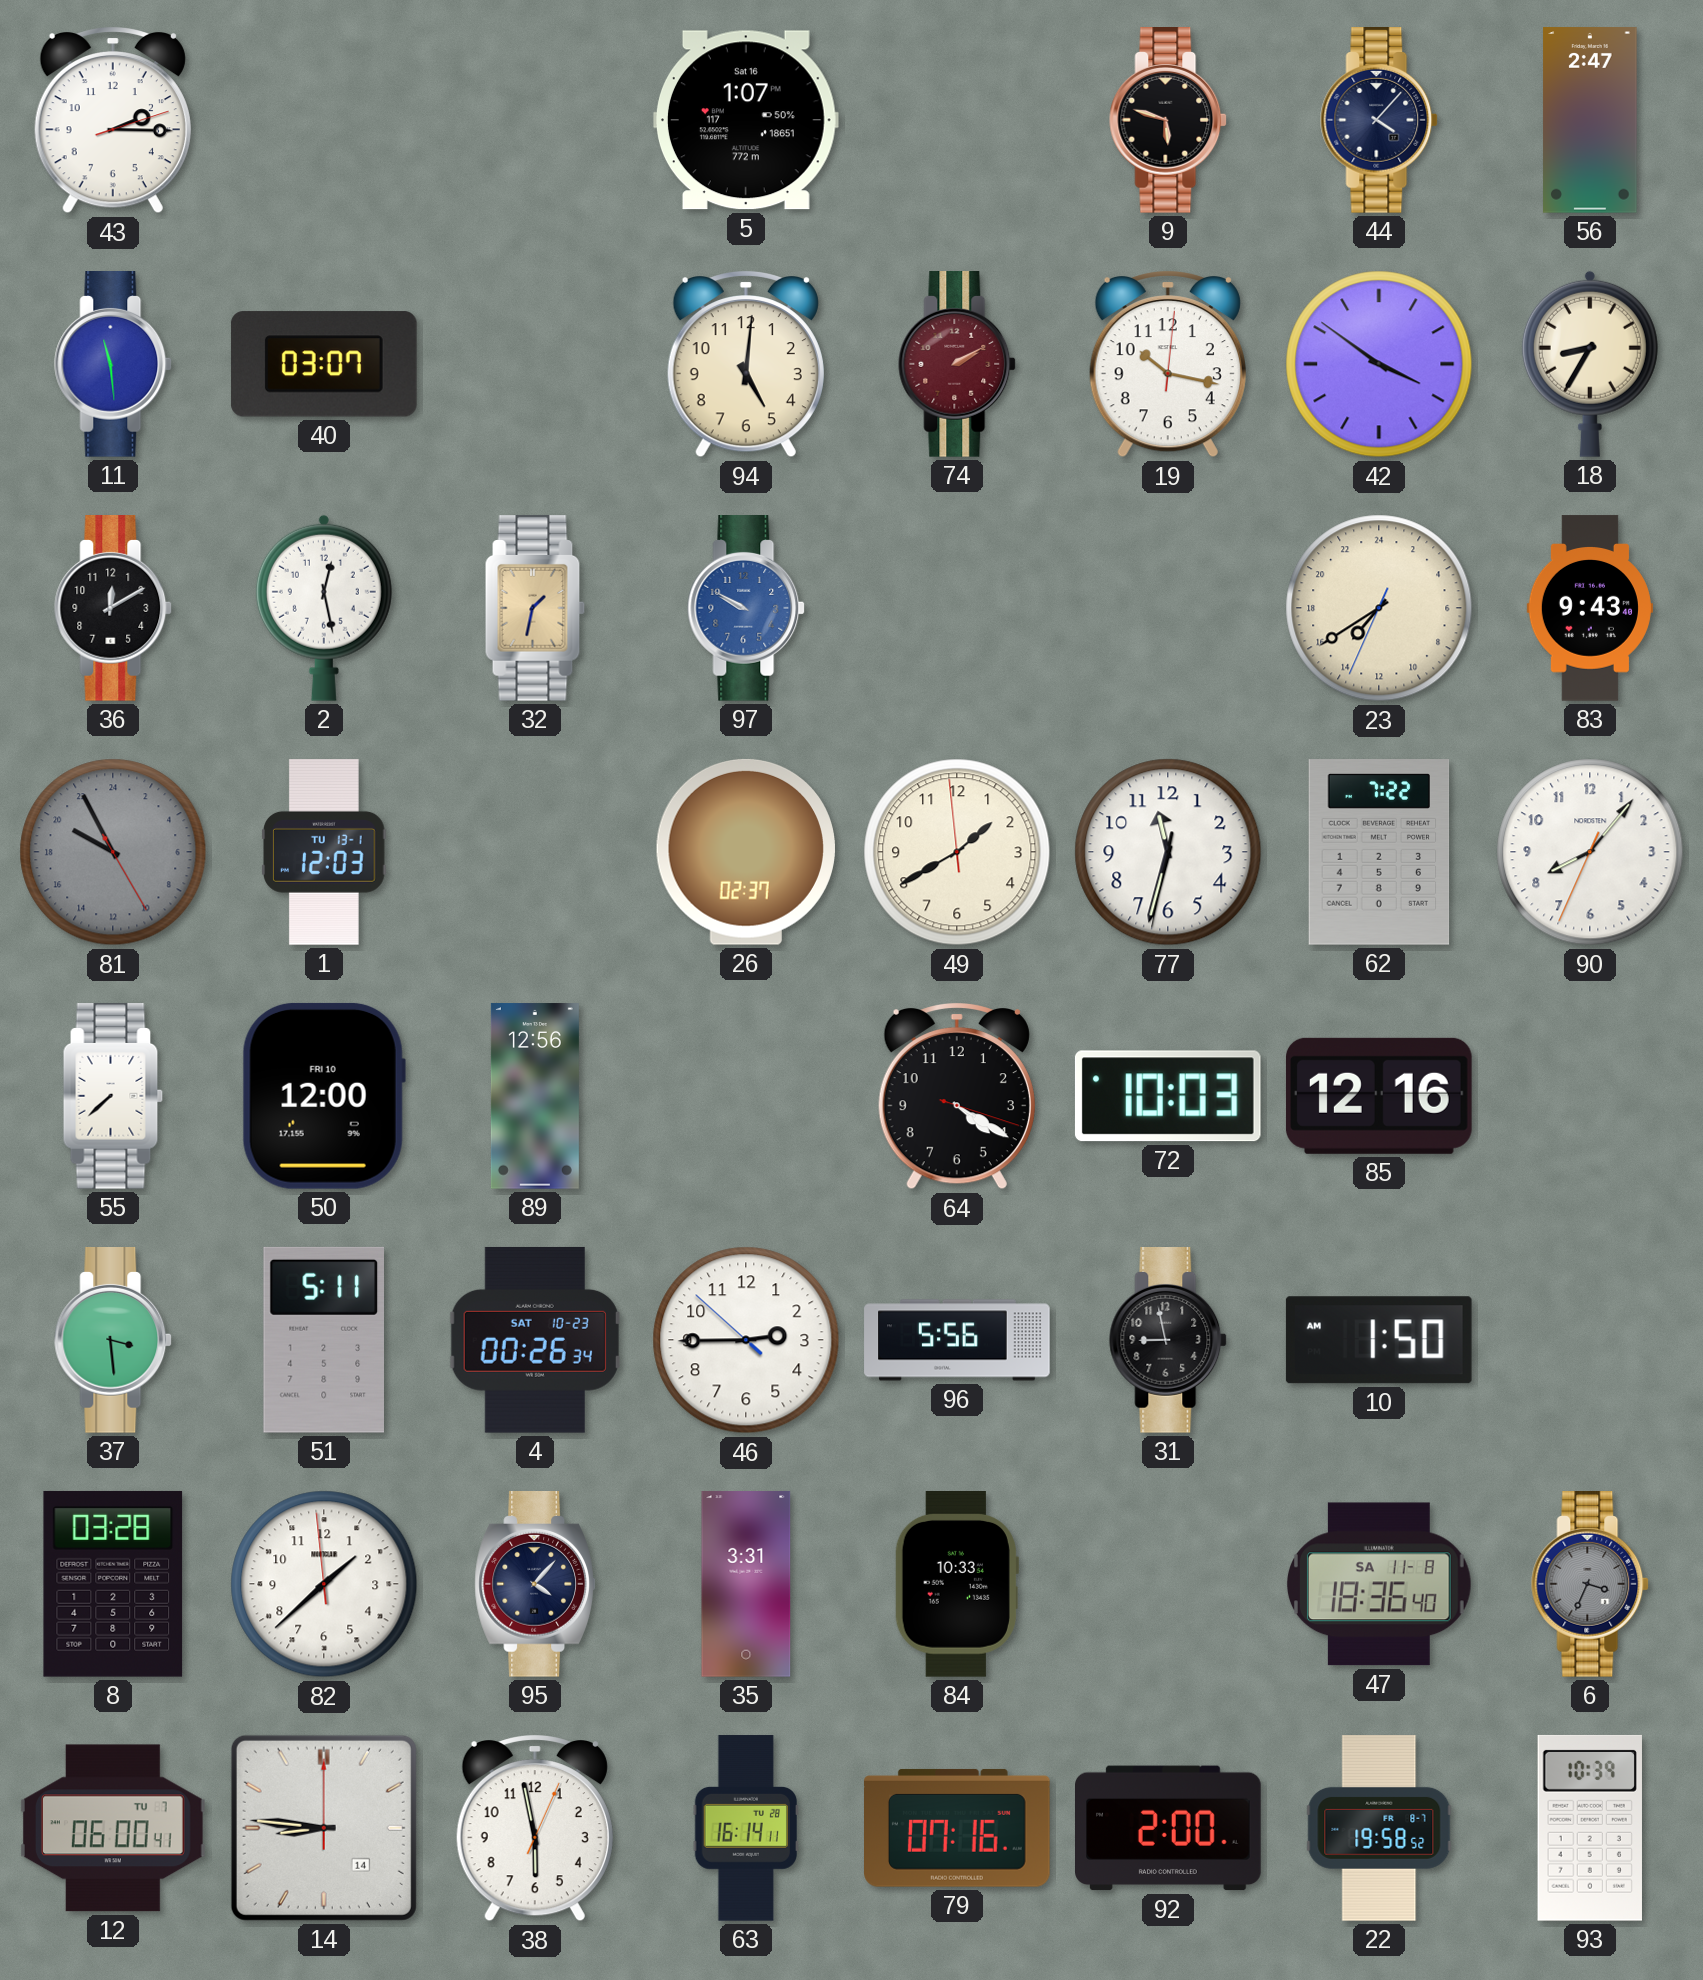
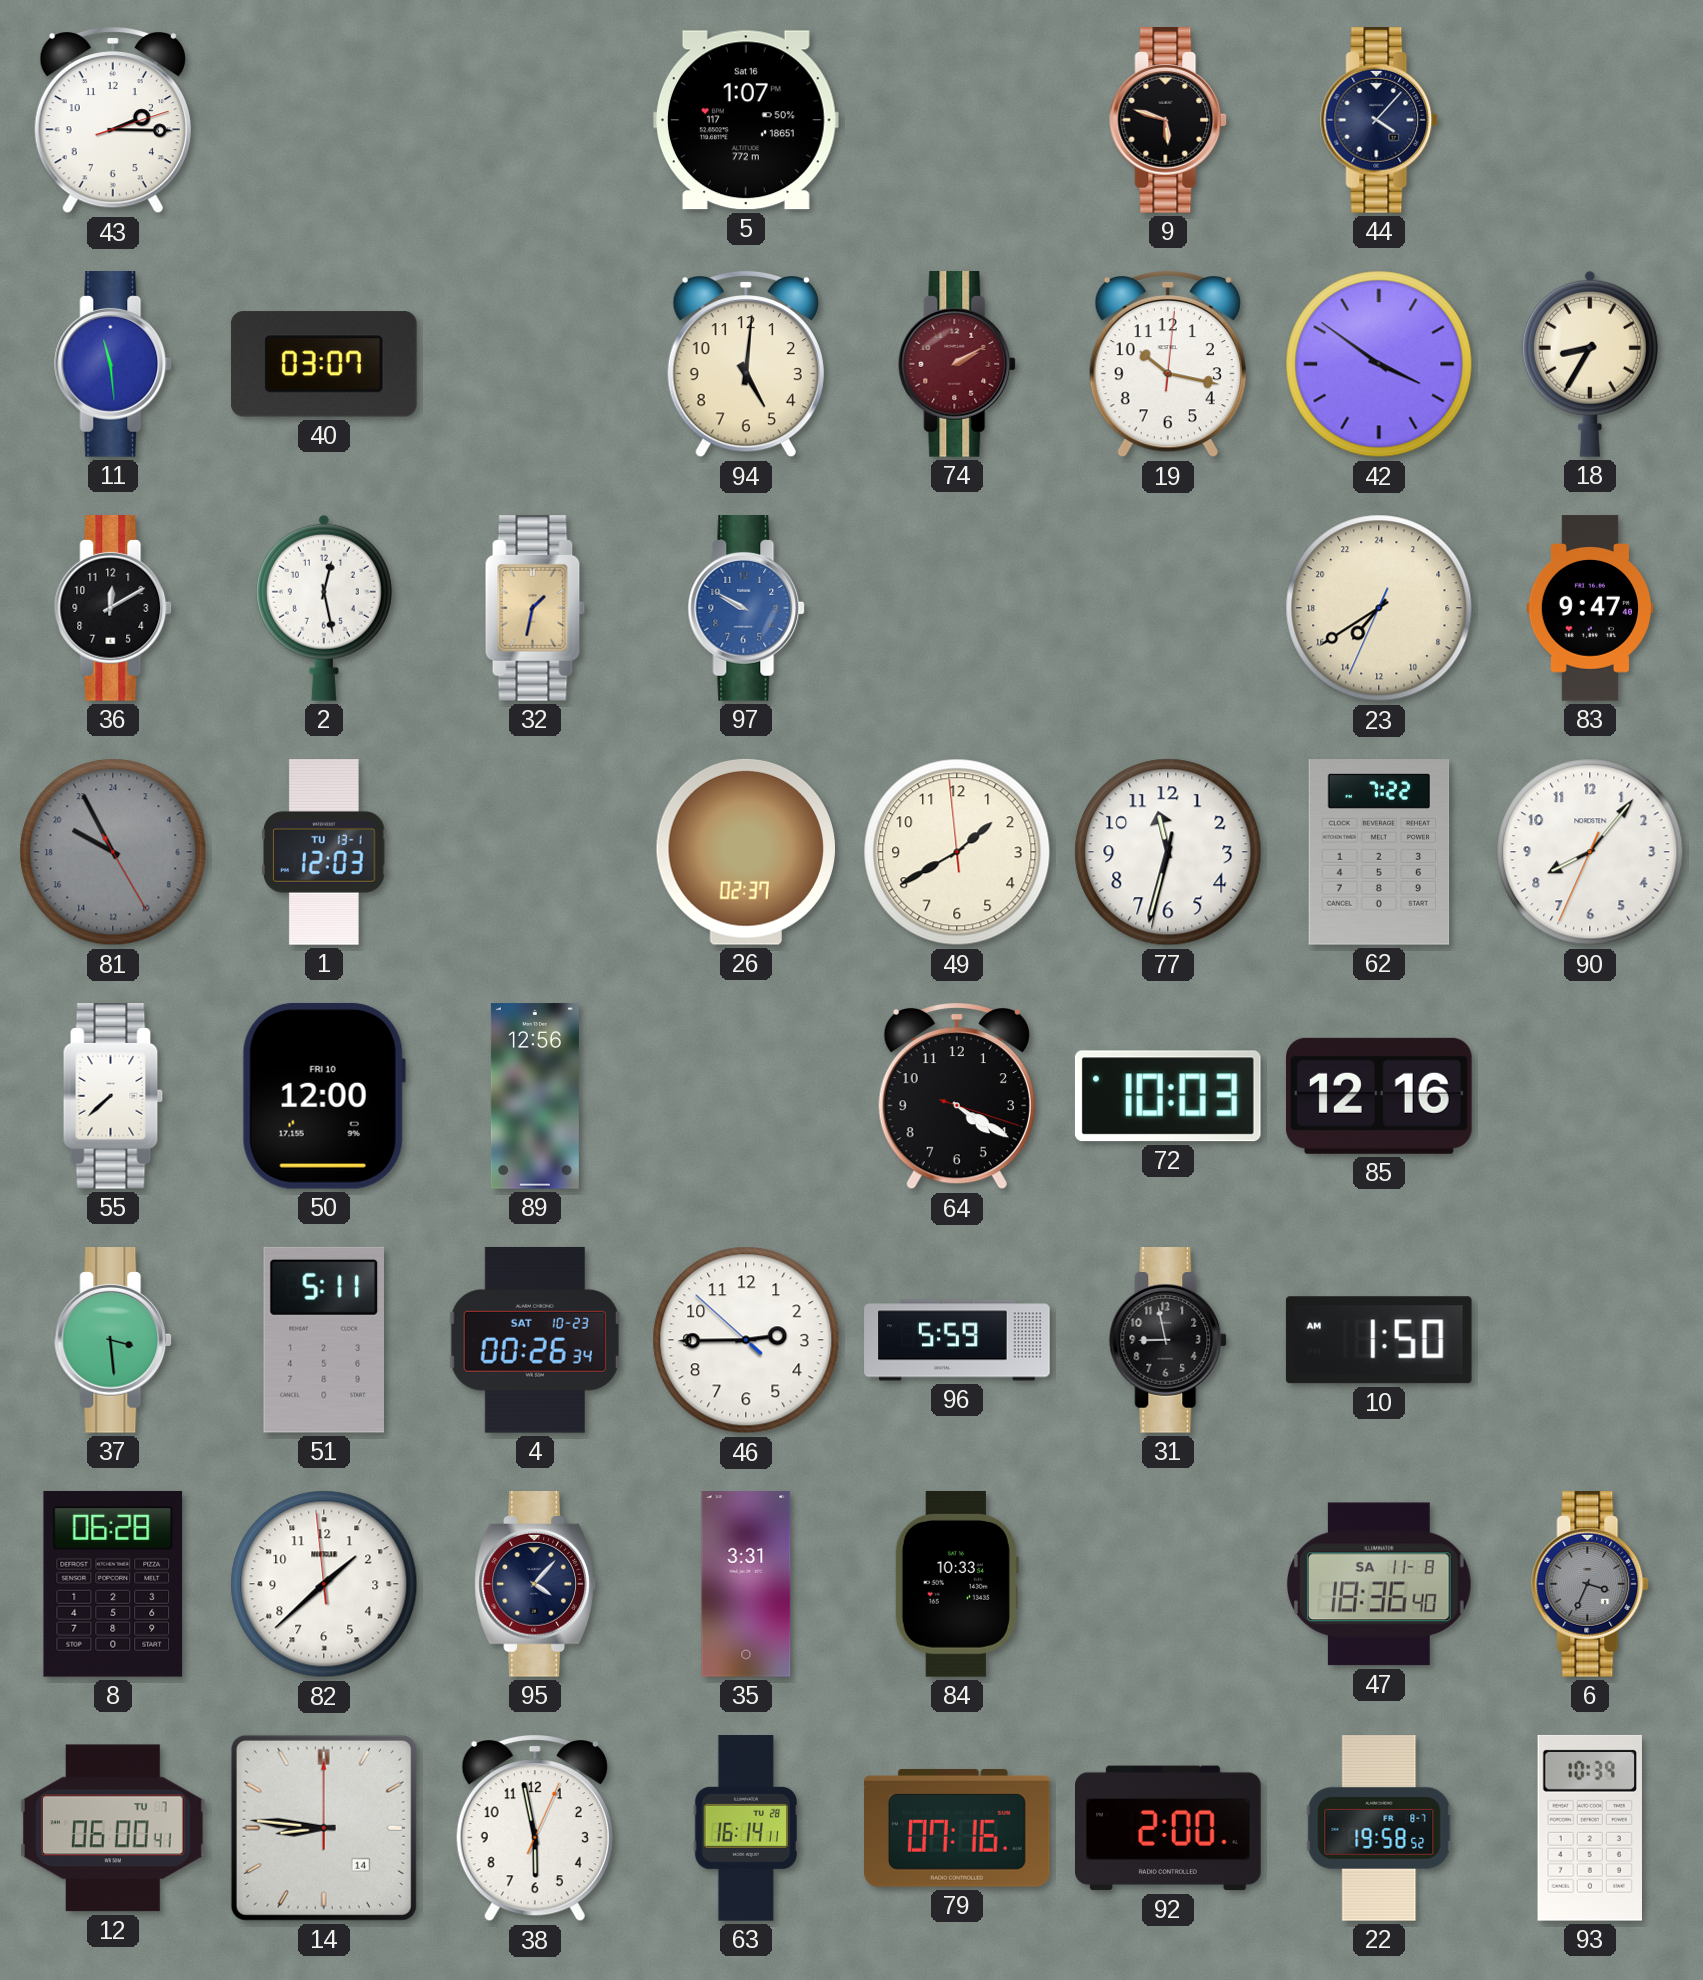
56: 2:47 -> none (1590, 120)
83: 9:43 -> 9:47 (1590, 608)
96: 5:56 -> 5:59 (957, 1340)
8: 03:28 -> 06:28 (113, 1584)
